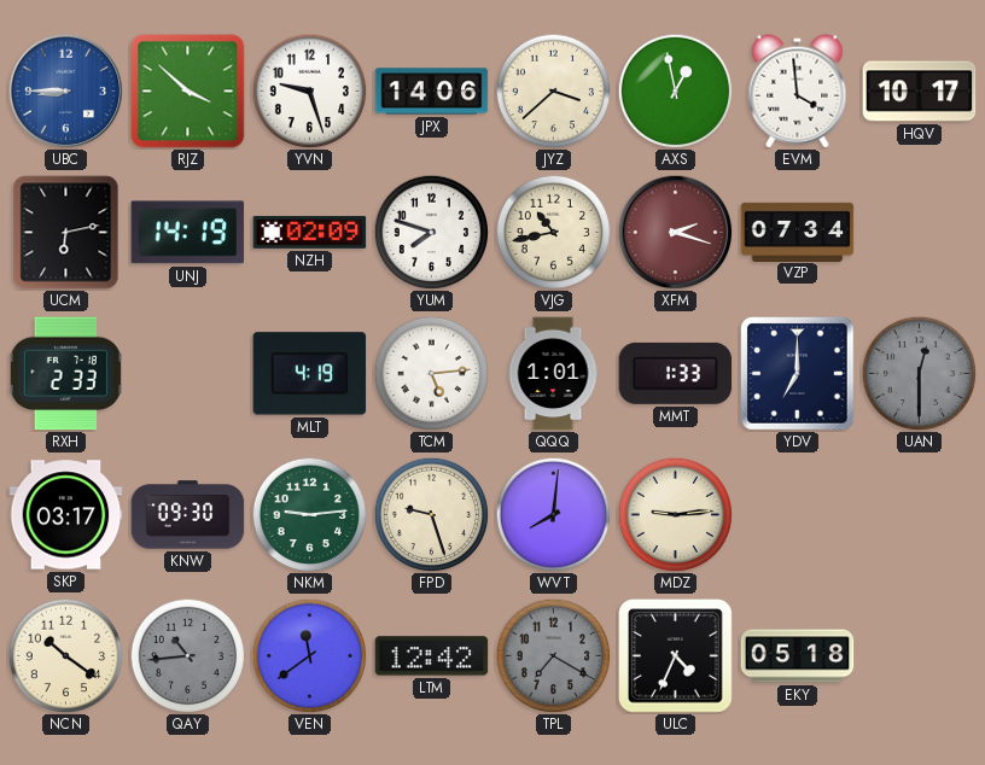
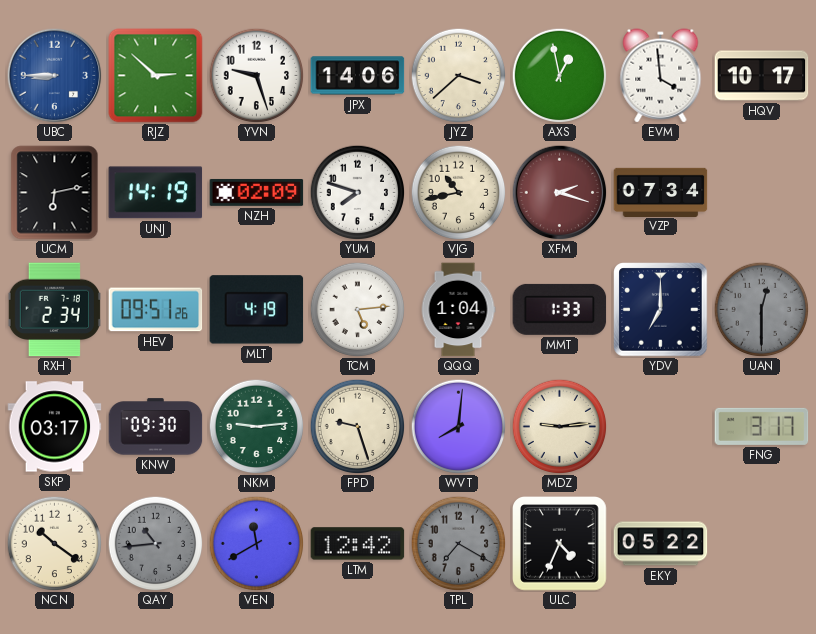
RJZ: 3:52 -> 2:52 (156, 76)
RXH: 2:33 -> 2:34 (54, 310)
HEV: none -> 09:51 (156, 310)
QQQ: 1:01 -> 1:04 (458, 310)
FNG: none -> 3:17 (762, 426)
VEN: 11:39 -> 11:40 (256, 543)
EKY: 05:18 -> 05:22 (661, 544)
